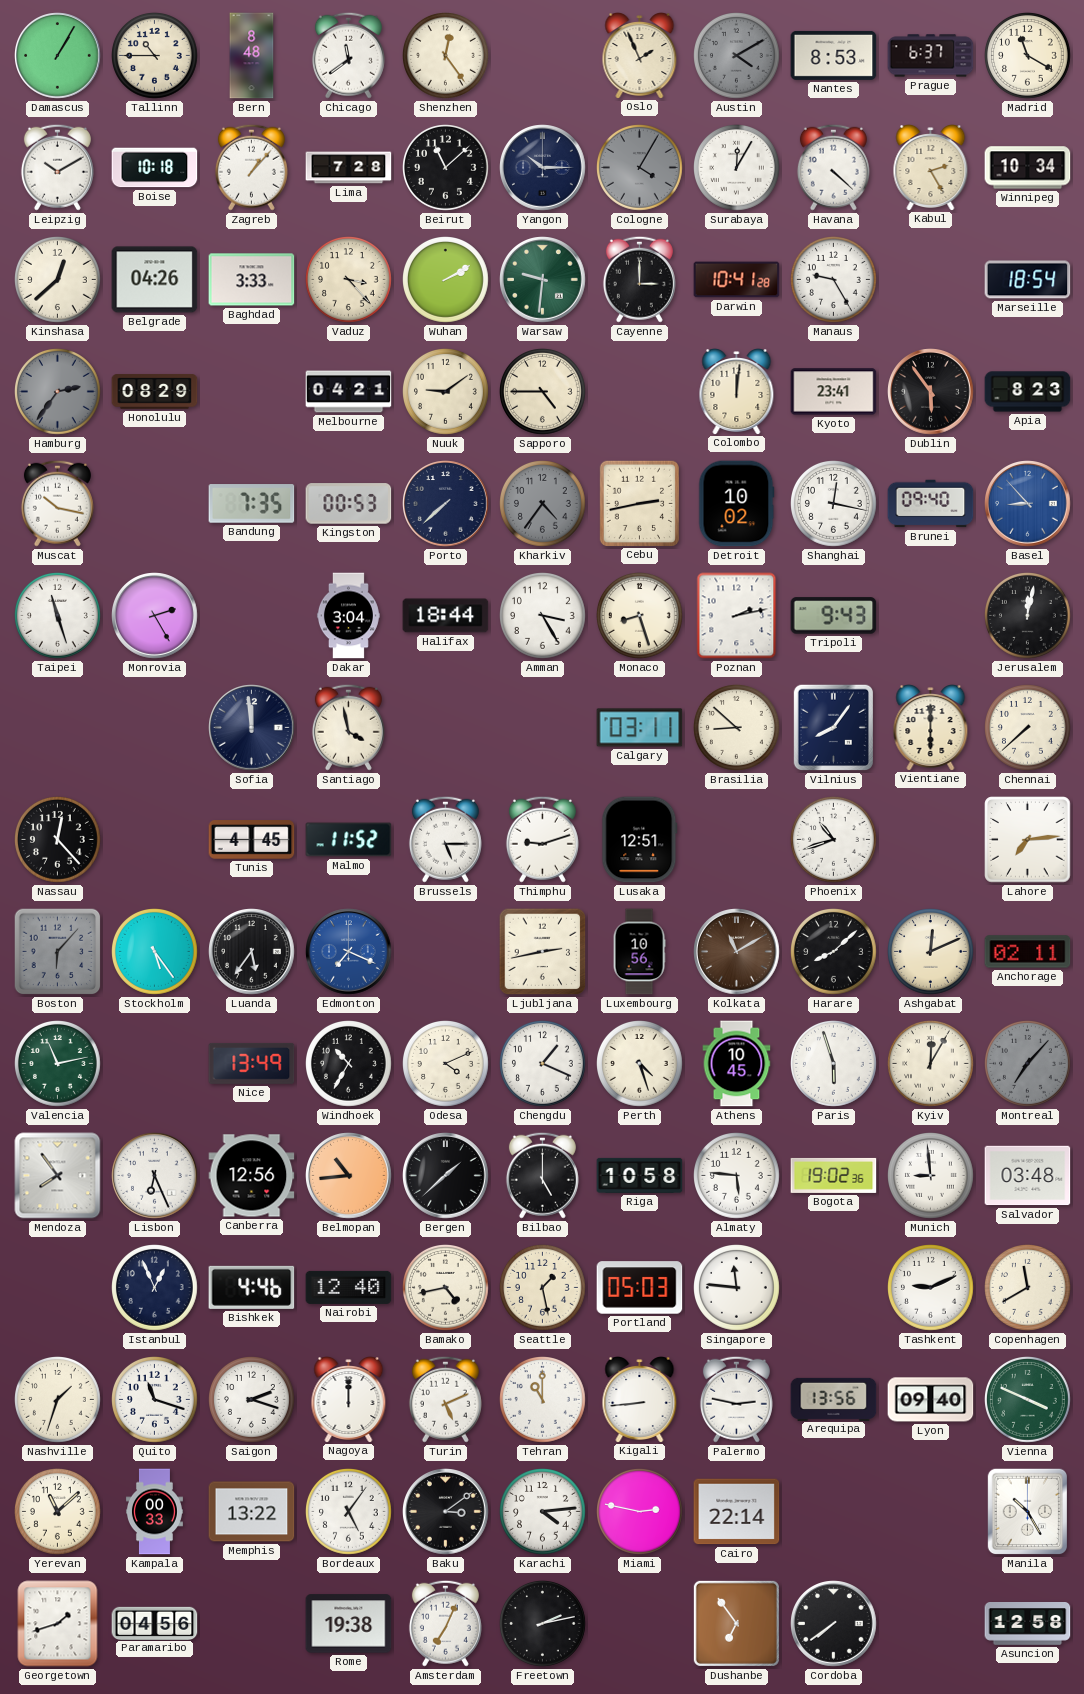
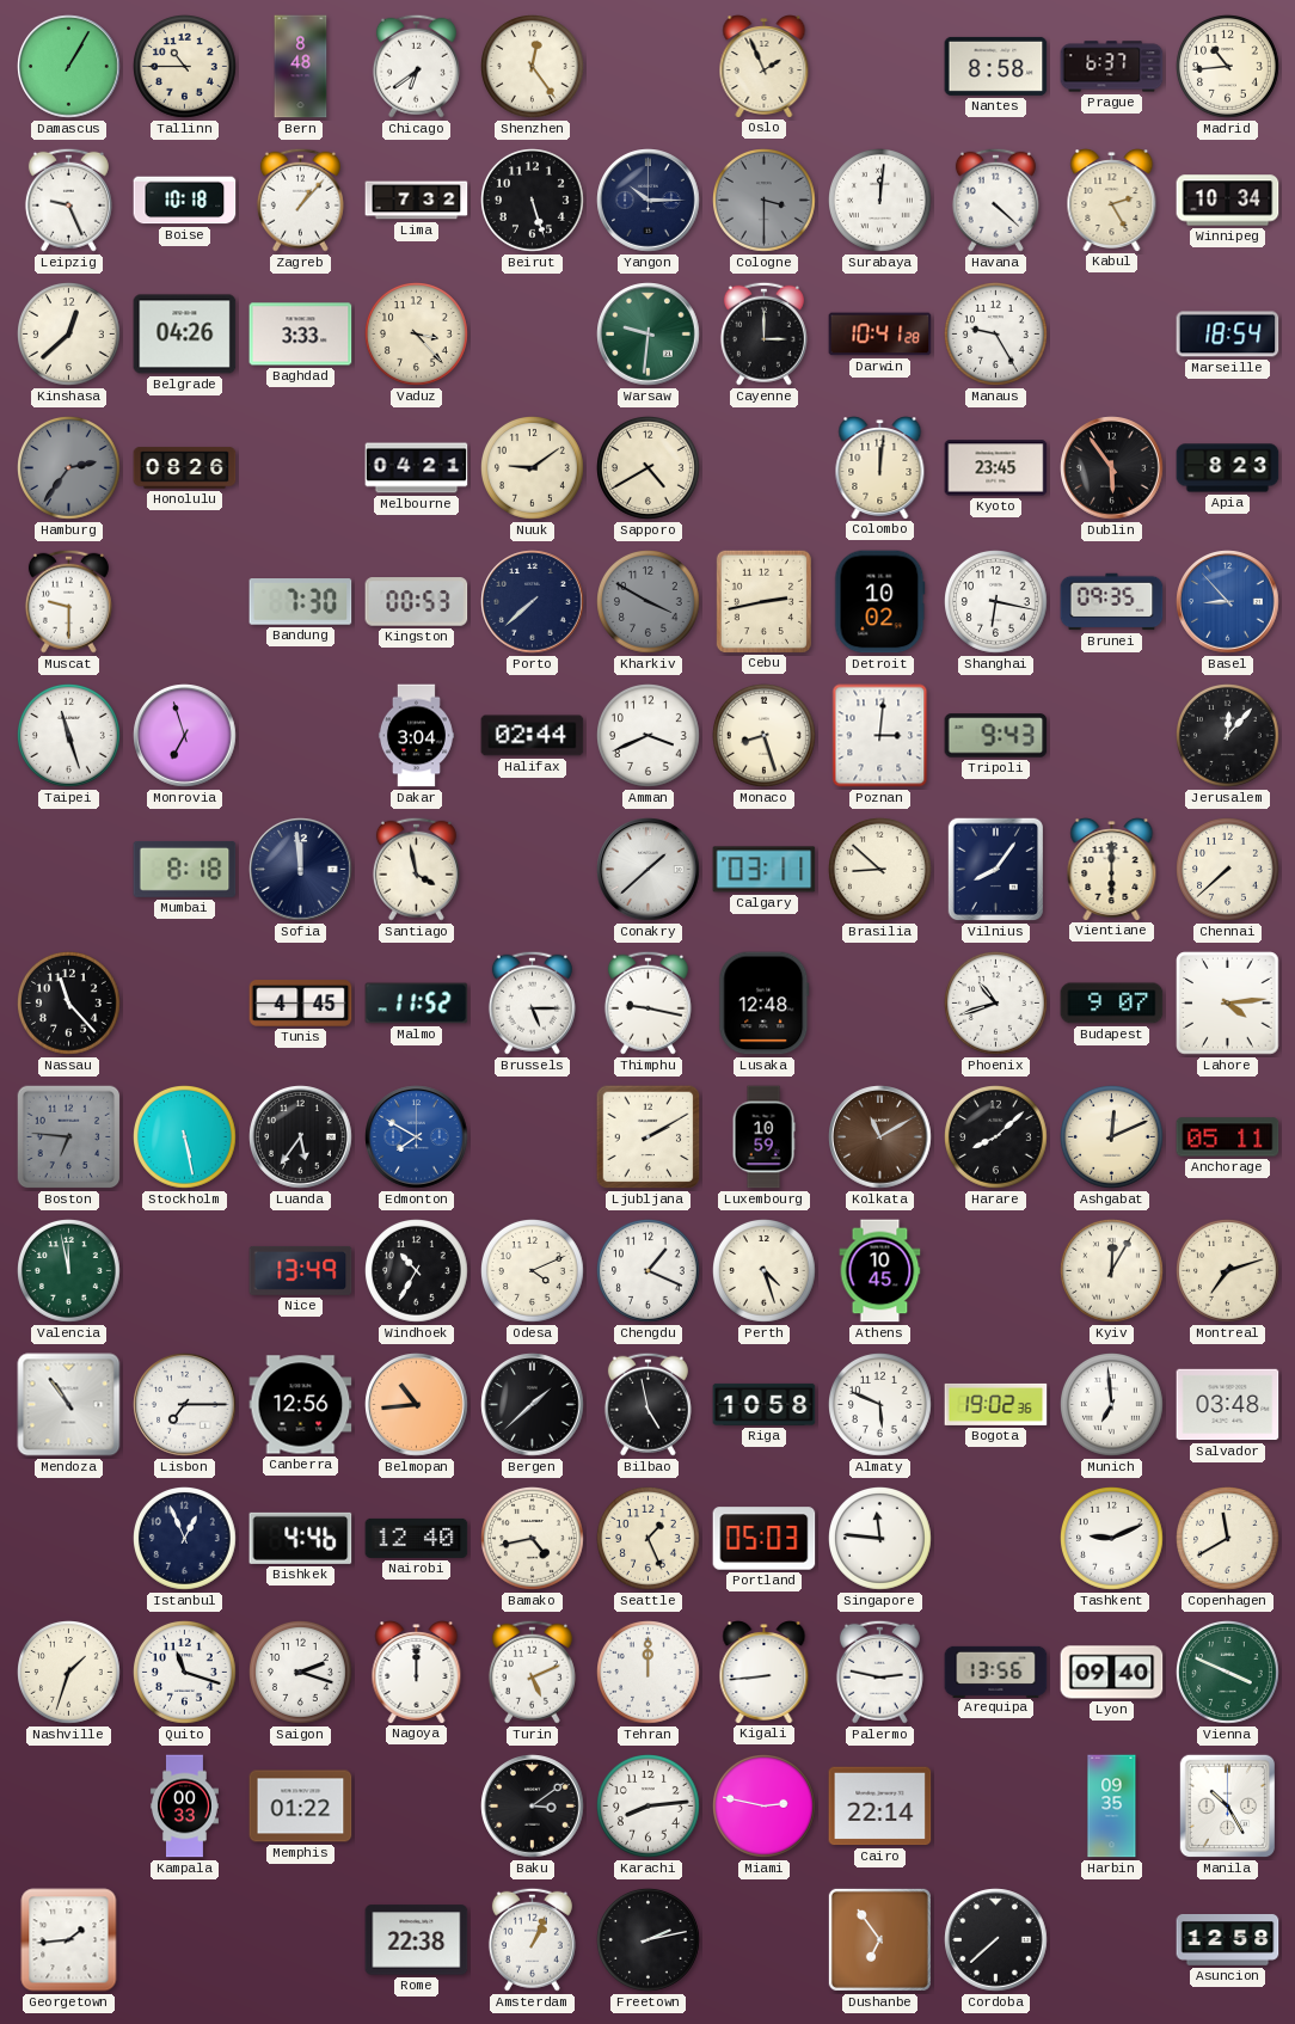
Chicago: 11:39 -> 6:39 (416, 66)
Austin: 4:10 -> none (737, 56)
Nantes: 8:53 -> 8:58 (996, 66)
Madrid: 11:20 -> 10:44 (1228, 67)
Leipzig: 10:10 -> 9:26 (68, 200)
Lima: 7:28 -> 7:32 (417, 201)
Beirut: 11:08 -> 5:27 (533, 201)
Cologne: 4:05 -> 3:30 (765, 201)
Surabaya: 12:05 -> 12:01 (880, 201)
Wuhan: 2:10 -> none (446, 280)
Honolulu: 08:29 -> 08:26 (185, 468)
Sapporo: 4:45 -> 4:40 (649, 468)
Kyoto: 23:41 -> 23:45 (996, 468)
Muscat: 10:17 -> 9:30 (68, 601)
Bandung: 7:35 -> 7:30 (301, 602)
Kharkiv: 4:36 -> 3:50 (649, 602)
Shanghai: 12:17 -> 6:17 (996, 602)
Brunei: 09:40 -> 09:35 (1112, 602)
Monrovia: 2:25 -> 6:57 (185, 736)
Halifax: 18:44 -> 02:44 (533, 736)
Amman: 3:25 -> 3:41 (649, 736)
Poznan: 2:13 -> 3:01 (880, 736)
Jerusalem: 12:02 -> 12:07 (1228, 736)
Mumbai: none -> 8:18 (185, 869)
Conakry: none -> 1:38 (649, 870)
Nassau: 12:23 -> 11:23 (69, 1004)
Thimphu: 9:12 -> 9:17 (647, 1002)
Lusaka: 12:51 -> 12:48 (765, 1004)
Budapest: none -> 9:07 (1112, 1004)
Lahore: 7:14 -> 4:14 (1228, 1004)
Boston: 6:07 -> 6:46 (69, 1137)
Stockholm: 5:24 -> 5:28 (185, 1137)
Edmonton: 7:19 -> 7:50 (417, 1137)
Ljubljana: 2:43 -> 2:10 (649, 1137)
Luxembourg: 10:56 -> 10:59 (763, 1137)
Anchorage: 02:11 -> 05:11 (1228, 1137)
Valencia: 11:13 -> 11:58 (69, 1271)
Paris: 5:57 -> none (834, 1064)
Montreal: 7:07 -> 7:12 (1228, 1271)
Montreal dial: grey -> cream (1228, 1271)
Mendoza: 7:54 -> 10:54 (69, 1405)
Lisbon: 6:26 -> 7:15 (185, 1405)
Bilbao: 5:00 -> 4:58 (647, 1404)
Almaty: 5:46 -> 5:49 (880, 1405)
Munich: 8:59 -> 6:59 (1112, 1405)
Seattle: 1:28 -> 1:26 (649, 1539)
Tehran: 11:00 -> 12:00 (649, 1673)
Yerevan: 11:08 -> none (58, 1512)
Memphis: 13:22 -> 01:22 (301, 1807)
Bordeaux: 5:06 -> none (349, 1512)
Karachi: 4:14 -> 8:14 (649, 1807)
Harbin: none -> 09:35 (1112, 1807)
Georgetown: 1:42 -> 1:44 (69, 1940)
Paramaribo: 04:56 -> none (155, 1623)
Rome: 19:38 -> 22:38 (417, 1940)
Amsterdam: 7:04 -> 1:04 (532, 1939)
Cordoba: 7:39 -> 7:38 (996, 1940)
